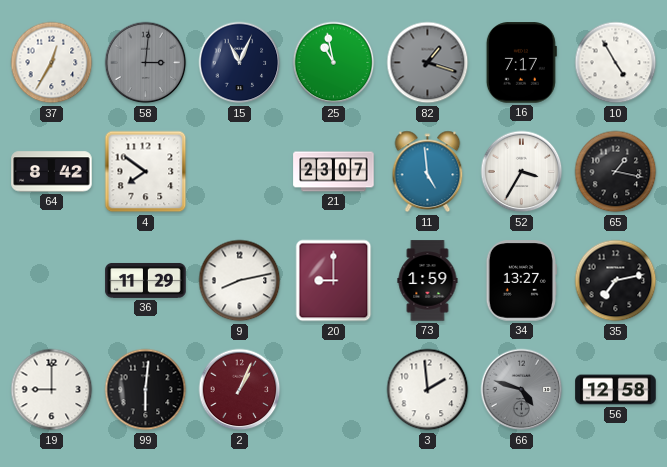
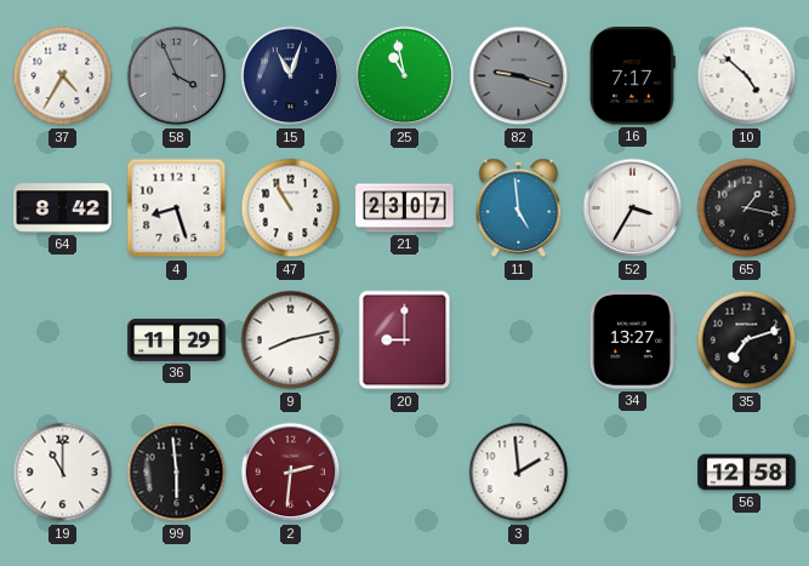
37: 12:35 -> 4:35 (63, 76)
58: 3:01 -> 3:56 (177, 76)
15: 11:04 -> 11:03 (291, 76)
82: 1:18 -> 9:18 (519, 76)
10: 4:55 -> 4:52 (747, 76)
4: 7:51 -> 8:27 (177, 208)
47: none -> 10:55 (291, 208)
73: 1:59 -> none (428, 281)
35: 7:13 -> 7:12 (747, 341)
19: 9:00 -> 11:00 (63, 473)
99: 6:01 -> 5:59 (177, 473)
2: 1:04 -> 2:31 (291, 473)
66: 4:48 -> none (522, 390)
